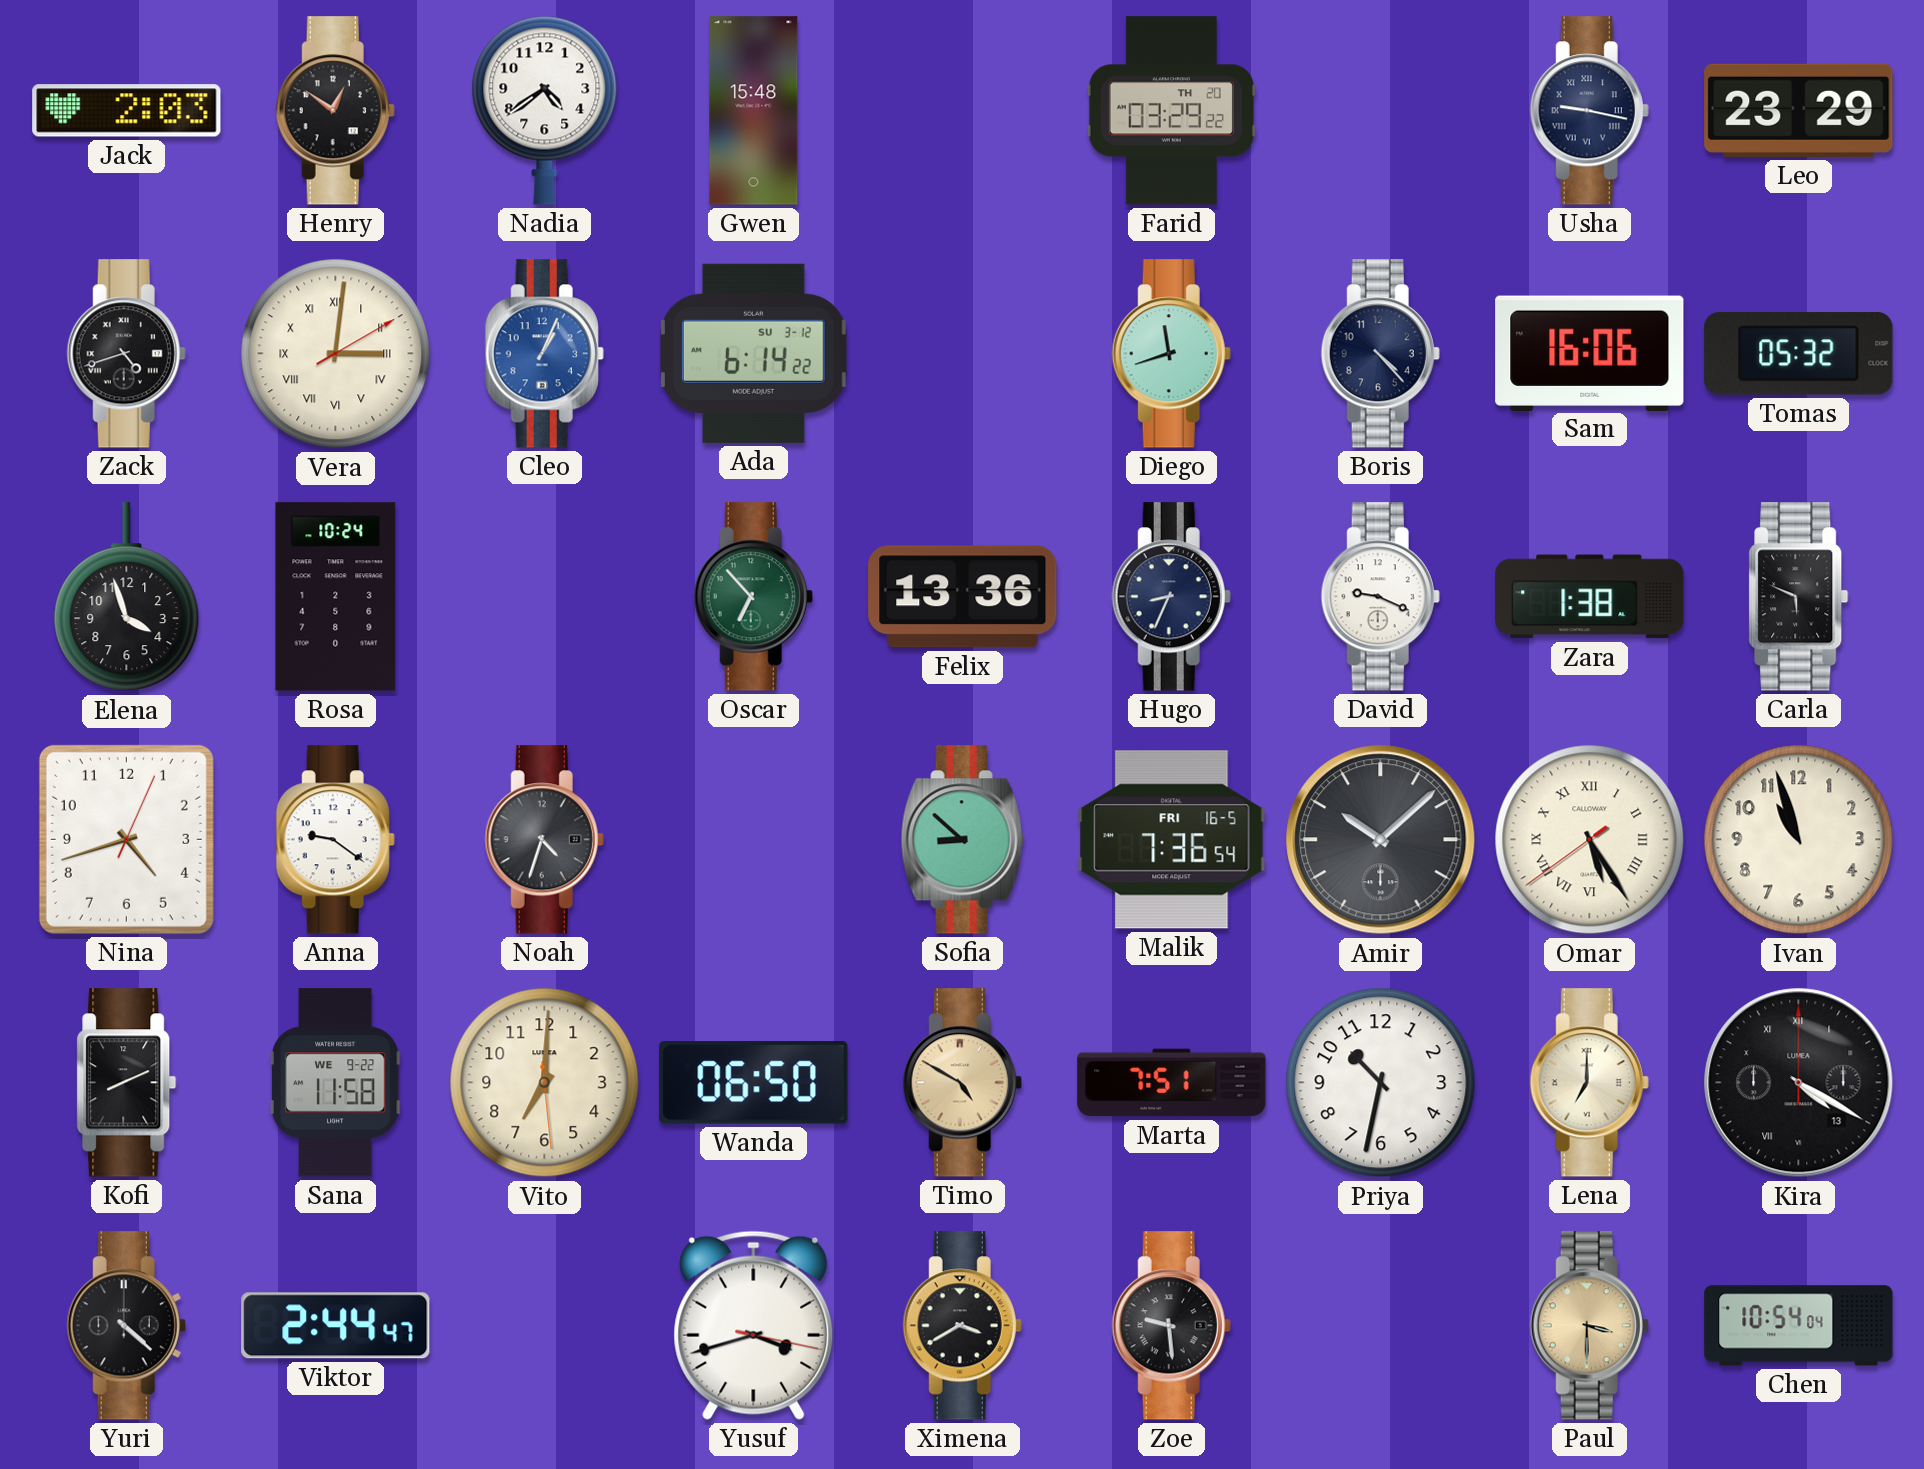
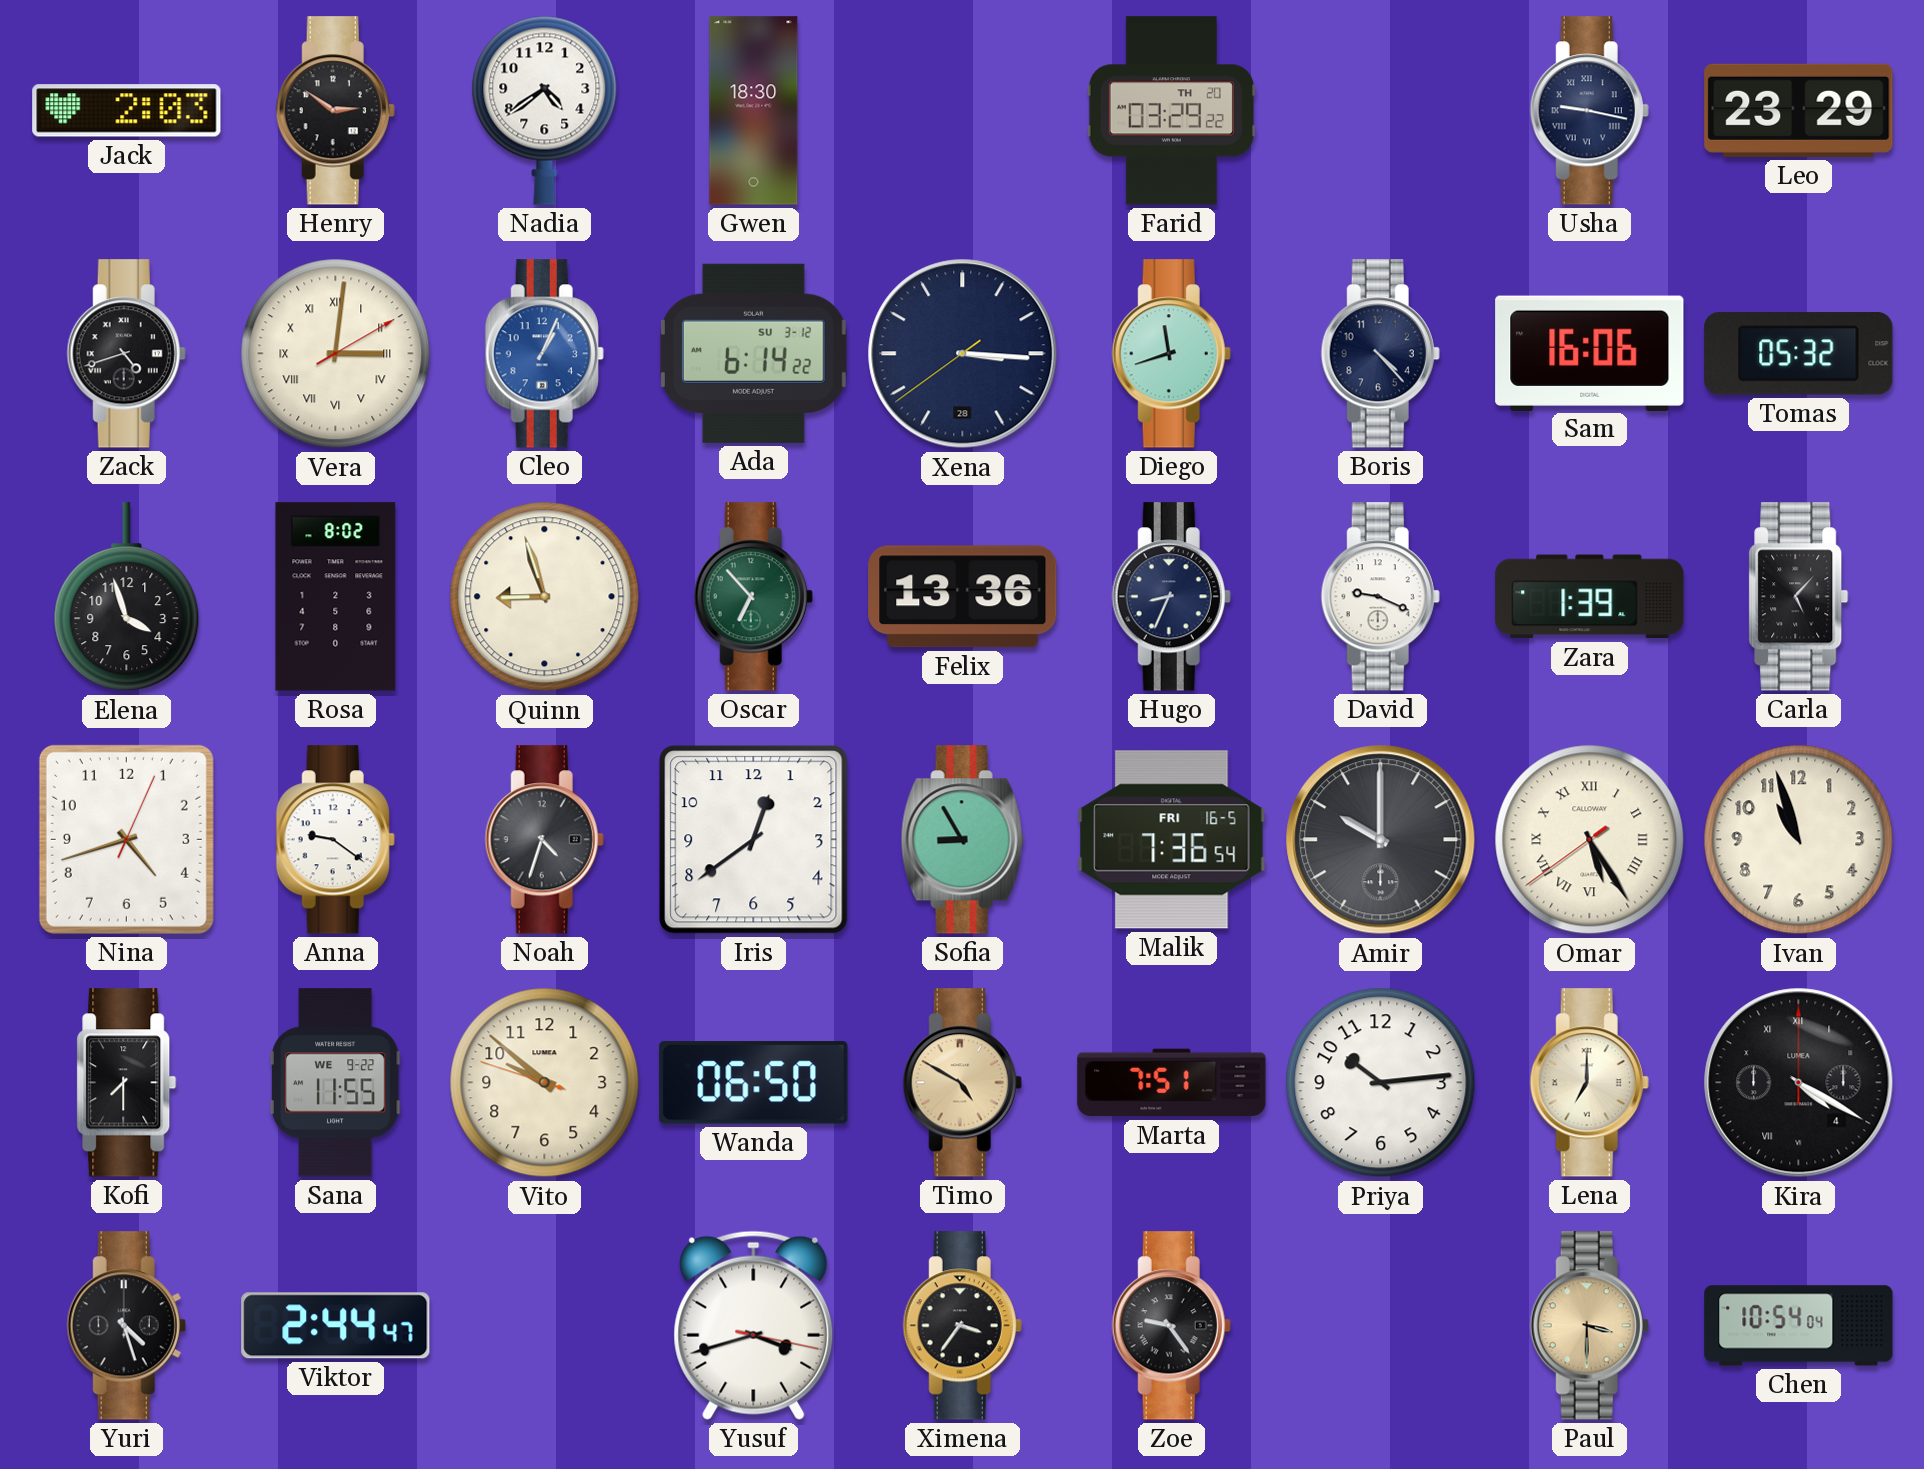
Henry: 12:51 -> 2:51 (335, 111)
Gwen: 15:48 -> 18:30 (754, 111)
Xena: none -> 3:15 (963, 354)
Rosa: 10:24 -> 8:02 (336, 597)
Quinn: none -> 8:57 (545, 597)
Zara: 1:38 -> 1:39 (1590, 597)
Carla: 5:49 -> 5:07 (1799, 597)
Iris: none -> 12:39 (754, 840)
Sofia: 8:52 -> 8:55 (962, 840)
Amir: 10:08 -> 10:00 (1381, 840)
Kofi: 8:11 -> 7:30 (127, 1083)
Sana: 11:58 -> 11:55 (335, 1083)
Vito: 7:00 -> 9:51 (545, 1083)
Priya: 10:32 -> 10:14 (1381, 1083)
Kira date: 13 -> 4 (1799, 1083)
Yuri: 4:22 -> 4:27 (126, 1326)
Ximena: 3:40 -> 3:36 (962, 1326)
Zoe: 9:29 -> 9:24 (1171, 1326)
